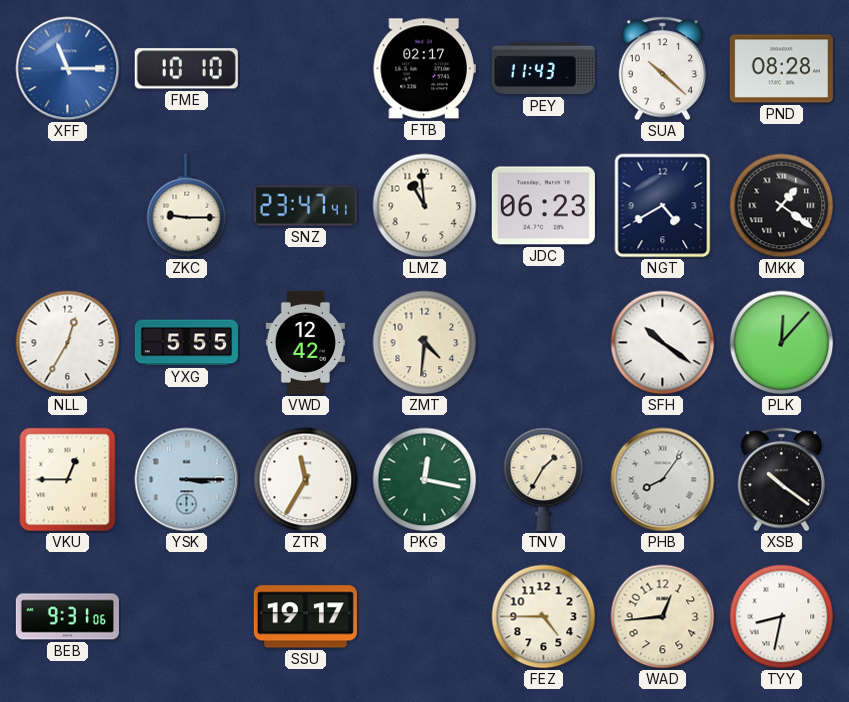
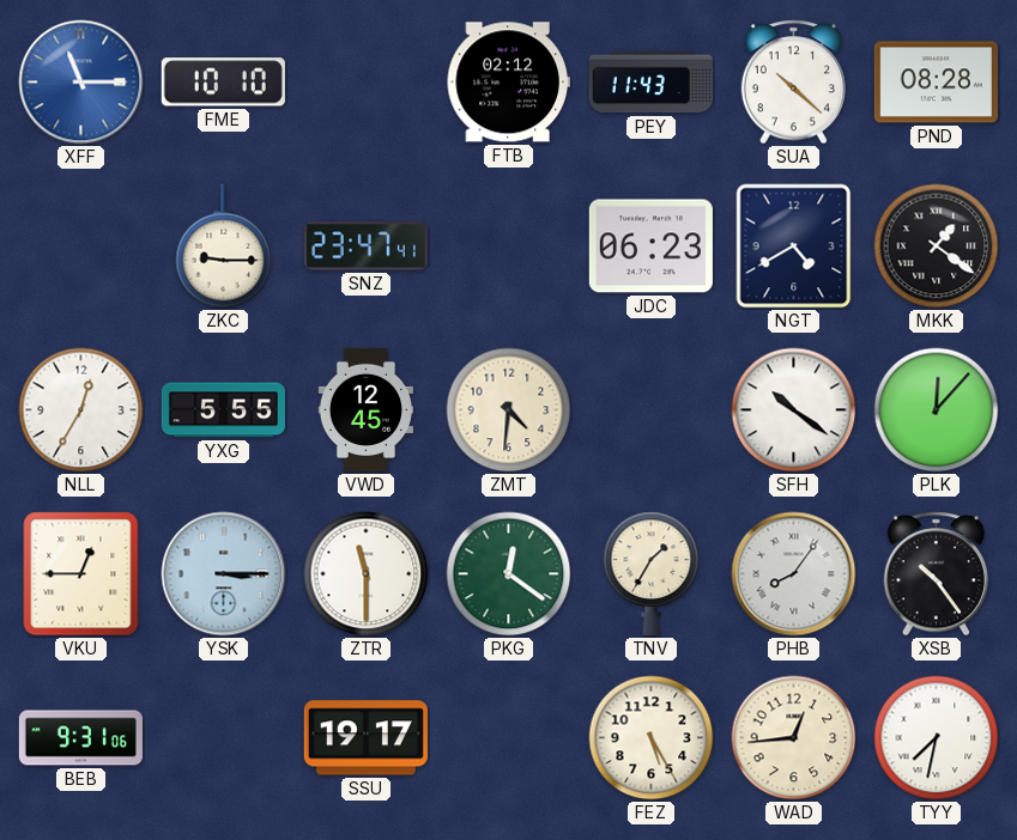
FTB: 02:17 -> 02:12 (508, 83)
LMZ: 10:59 -> none (425, 206)
VWD: 12:42 -> 12:45 (367, 409)
ZTR: 11:35 -> 11:30 (367, 574)
PKG: 12:17 -> 12:21 (509, 574)
XSB: 10:21 -> 10:24 (936, 574)
FEZ: 4:45 -> 5:25 (652, 738)
TYY: 8:32 -> 7:32 (937, 738)
